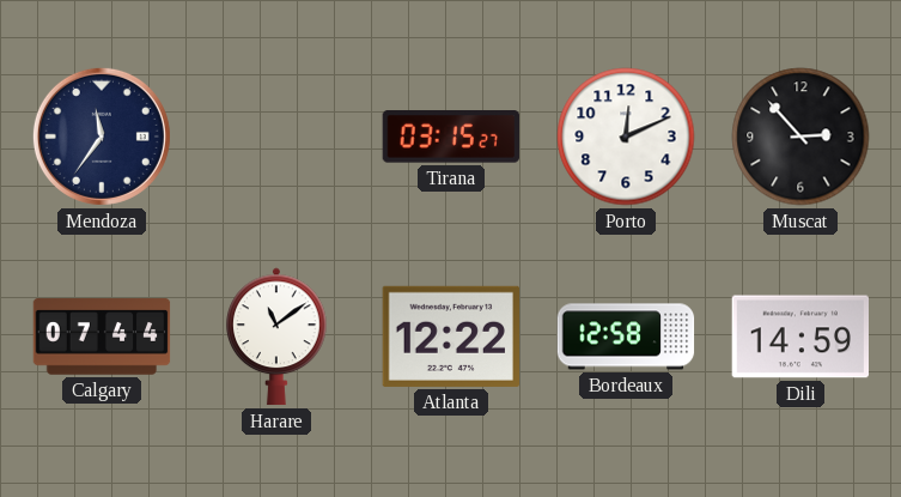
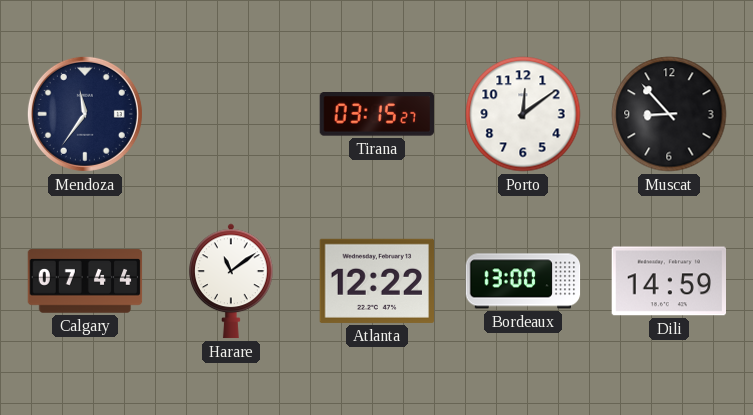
Porto: 12:11 -> 12:09 (523, 114)
Muscat: 2:53 -> 8:53 (669, 114)
Bordeaux: 12:58 -> 13:00 (523, 281)
